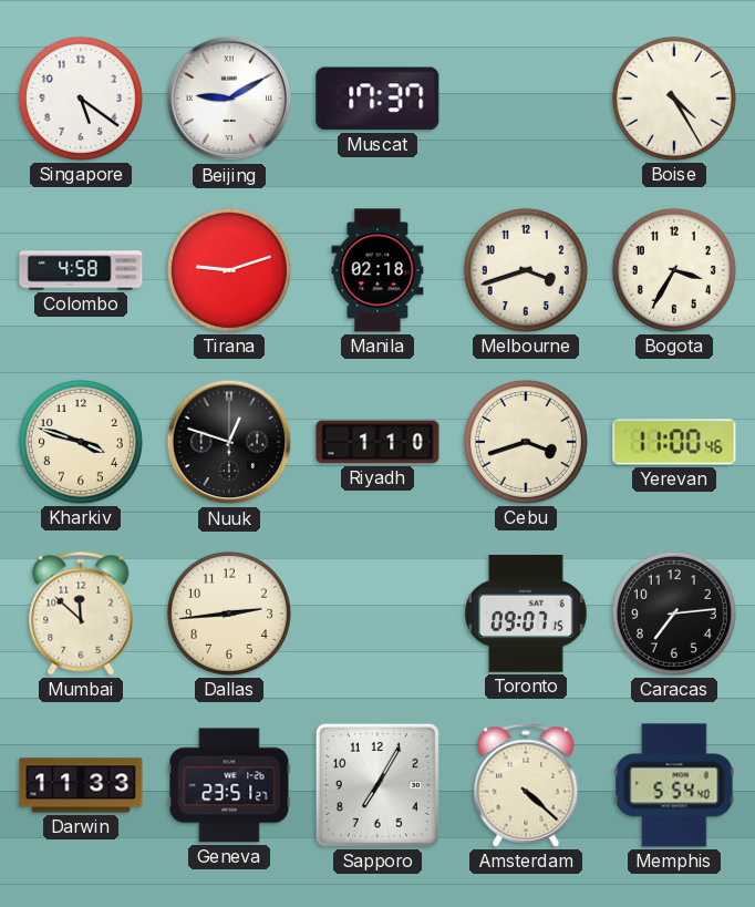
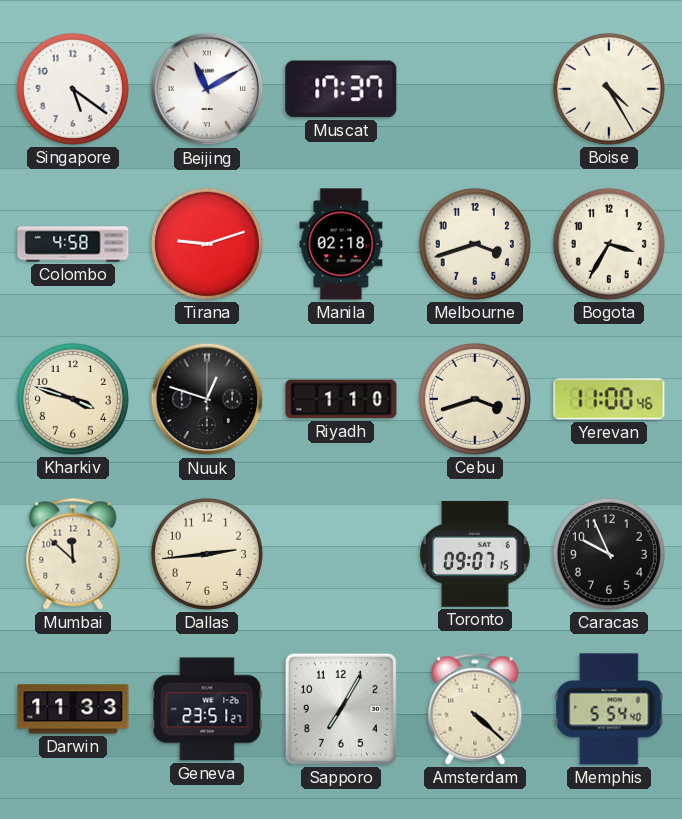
Beijing: 9:10 -> 11:10 (207, 89)
Caracas: 7:14 -> 9:56 (609, 554)
